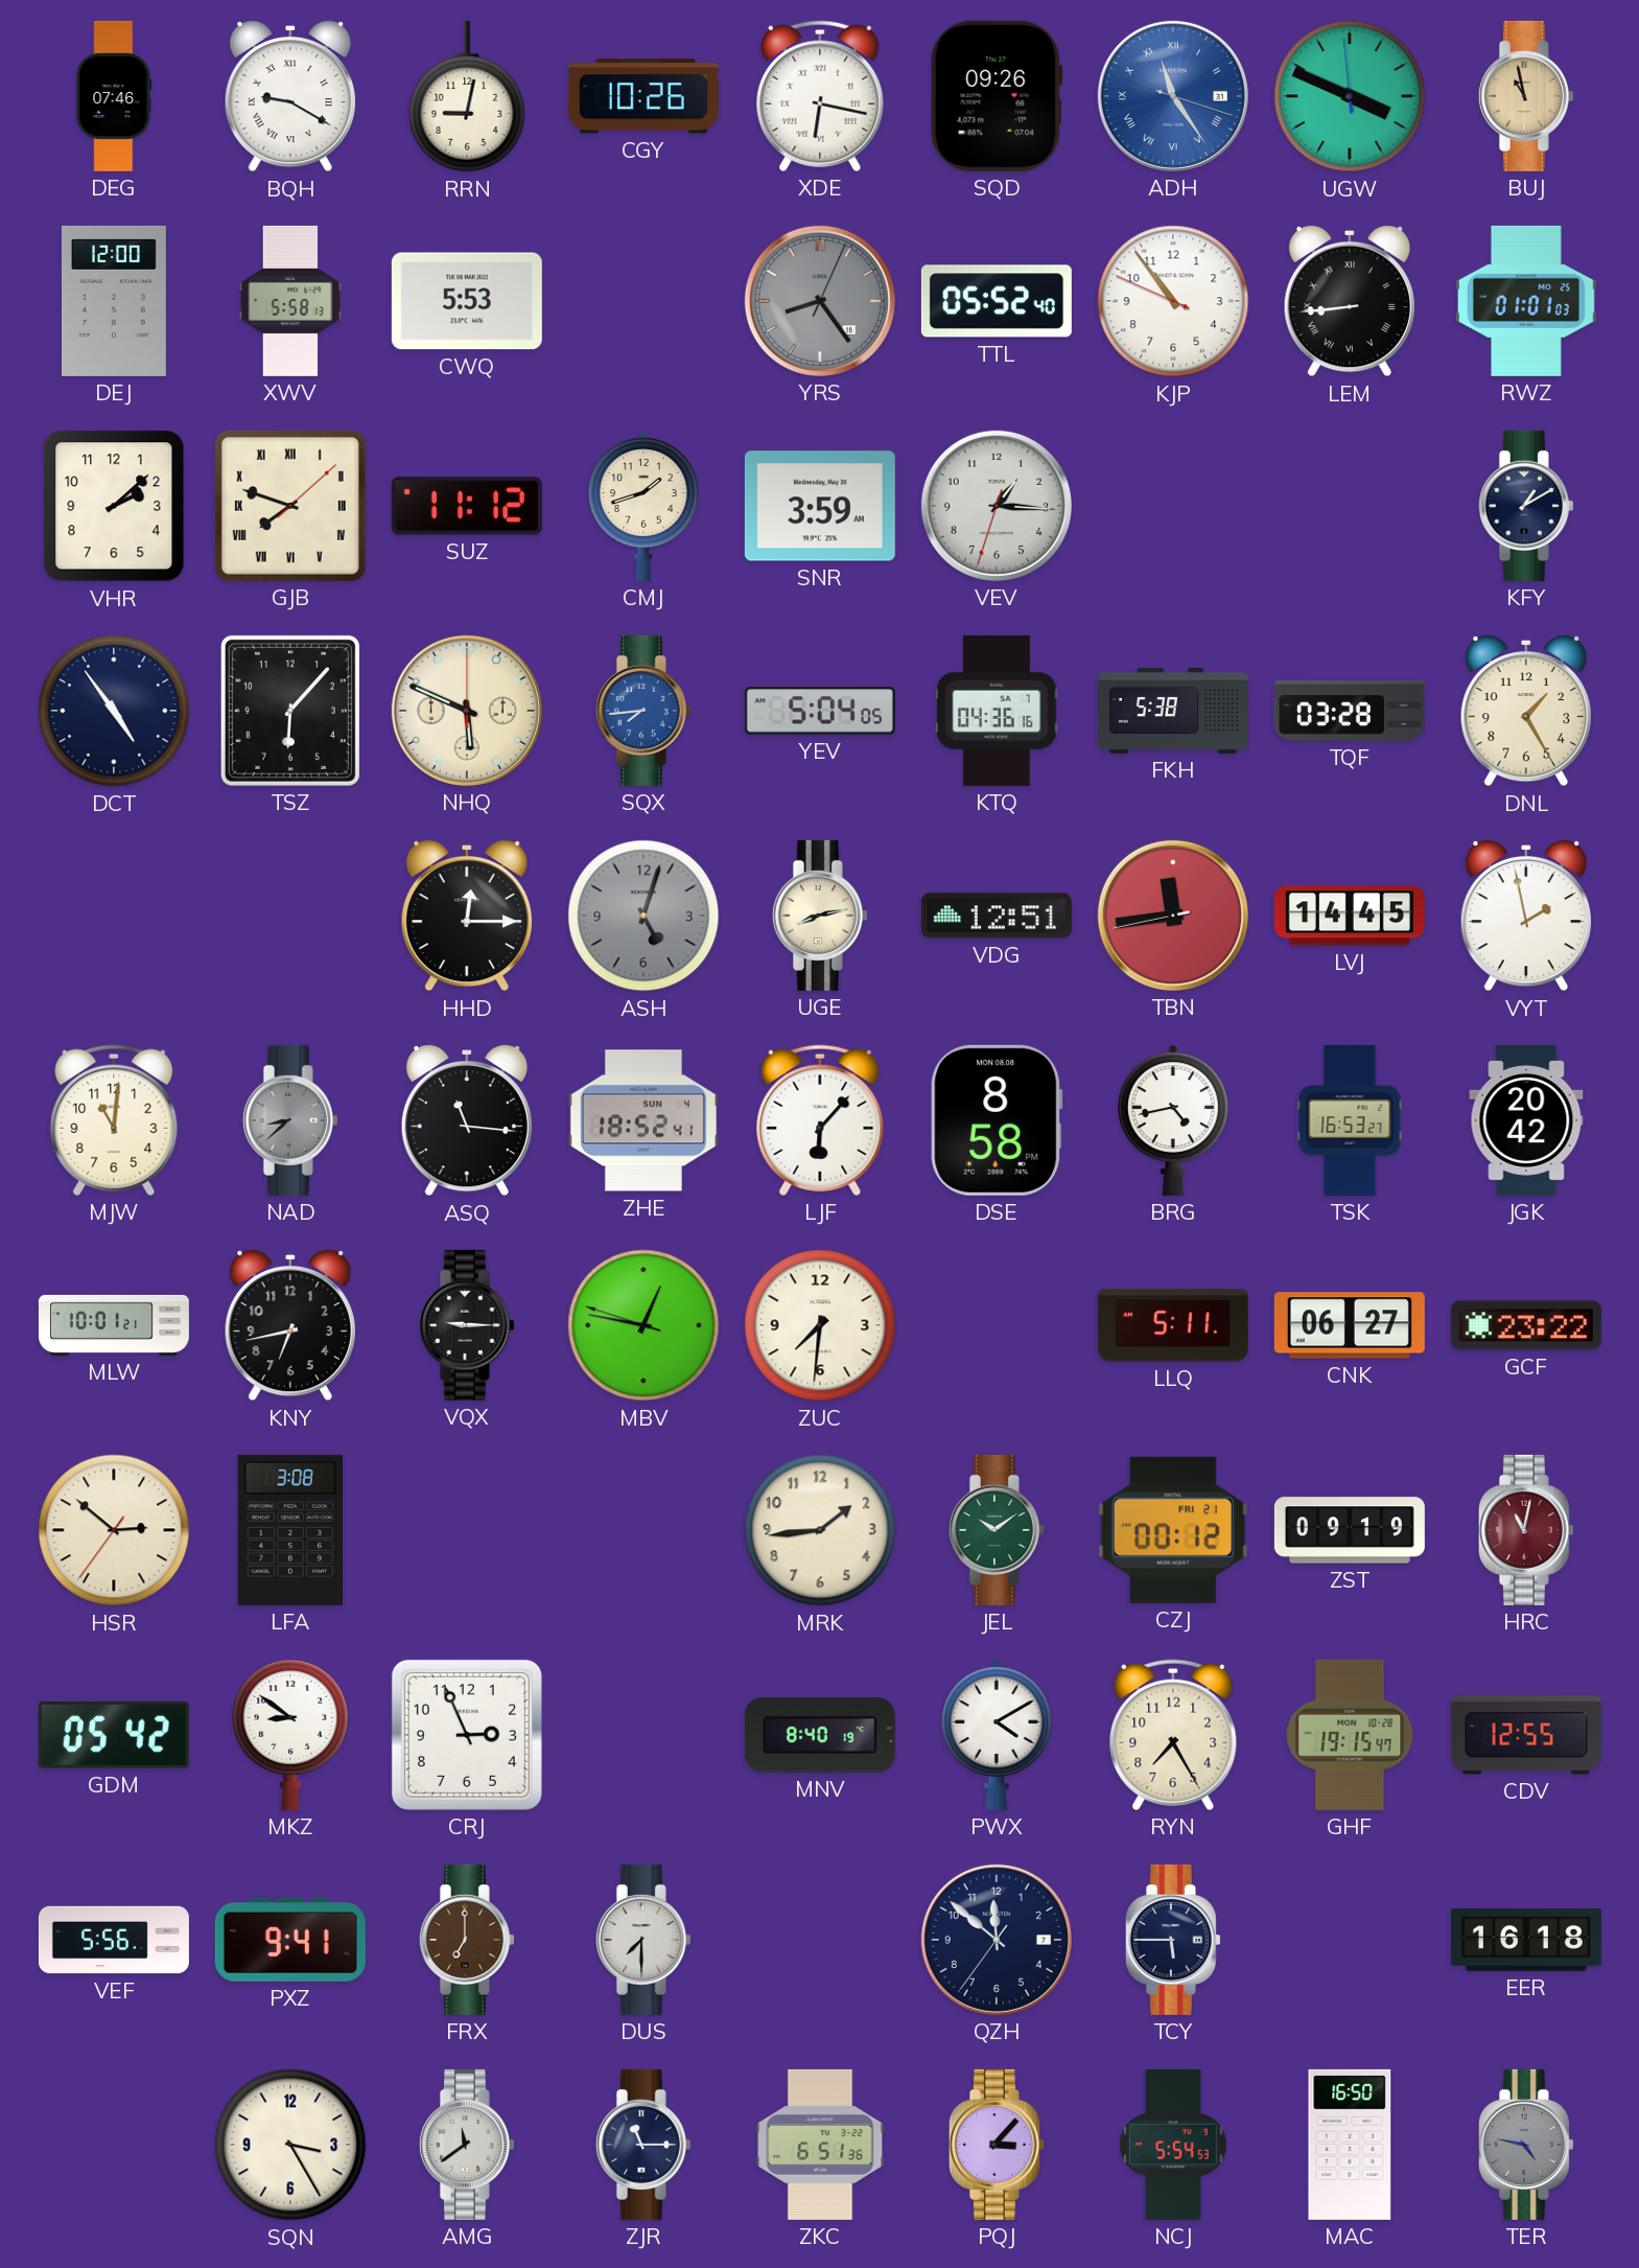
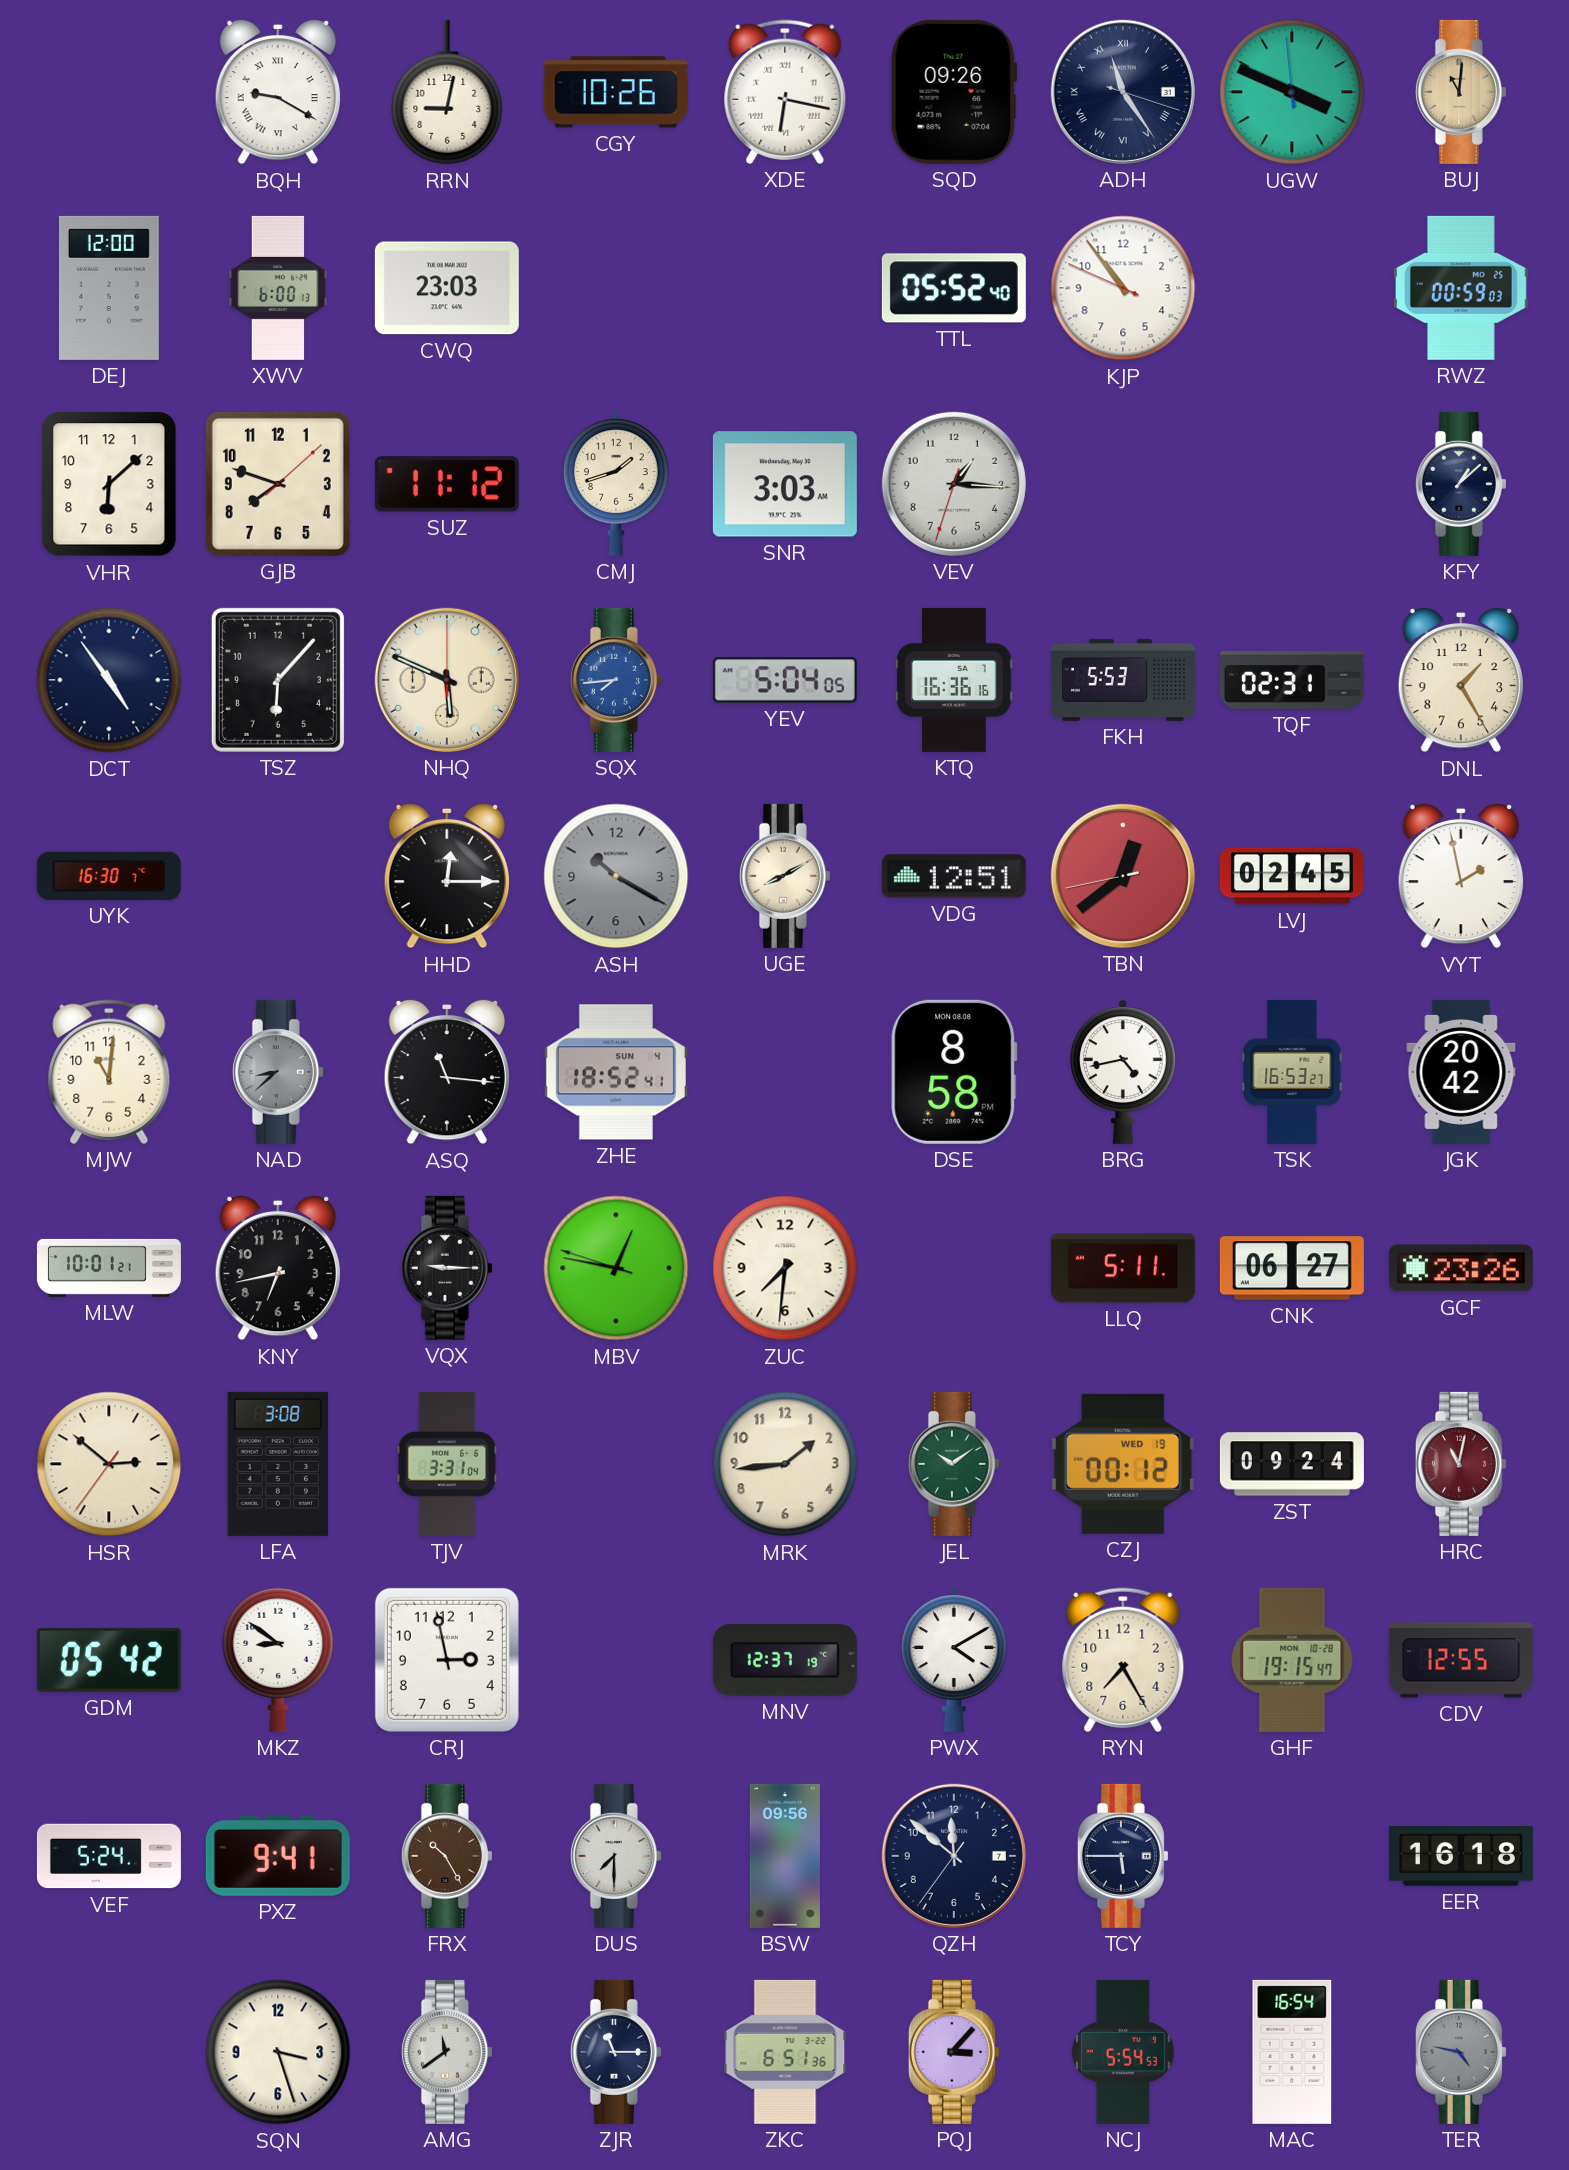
DEG: 07:46 -> none (114, 96)
ADH dial: blue -> navy (1123, 92)
BUJ: 10:58 -> 11:01 (1461, 92)
XWV: 5:58 -> 6:00 (278, 288)
CWQ: 5:53 -> 23:03 (447, 288)
YRS: 8:24 -> none (820, 301)
LEM: 8:44 -> none (1350, 301)
RWZ: 01:01 -> 00:59 (1461, 288)
VHR: 2:08 -> 6:08 (109, 484)
GJB numerals: Roman -> Arabic (278, 484)
SNR: 3:59 -> 3:03 (785, 484)
KFY: 1:10 -> 1:08 (1461, 484)
KTQ: 04:36 -> 16:36 (954, 680)
FKH: 5:38 -> 5:53 (1123, 680)
TQF: 03:28 -> 02:31 (1292, 680)
UYK: none -> 16:30 (109, 876)
ASH: 5:03 -> 10:20 (616, 876)
UGE: 8:13 -> 8:10 (785, 876)
TBN: 11:43 -> 12:38 (1123, 876)
LVJ: 14:45 -> 02:45 (1292, 876)
LJF: 6:07 -> none (820, 1120)
GCF: 23:22 -> 23:26 (1461, 1268)
TJV: none -> 3:31 (447, 1464)
CZJ date: FRI 21 -> WED 19 (1123, 1464)
ZST: 09:19 -> 09:24 (1292, 1464)
CRJ: 2:56 -> 2:58 (447, 1660)
MNV: 8:40 -> 12:37 (785, 1660)
VEF: 5:56 -> 5:24 (109, 1856)
FRX: 7:00 -> 10:25 (447, 1856)
BSW: none -> 09:56 (785, 1856)
SQN: 3:25 -> 3:27 (278, 2052)
MAC: 16:50 -> 16:54 (1292, 2052)
